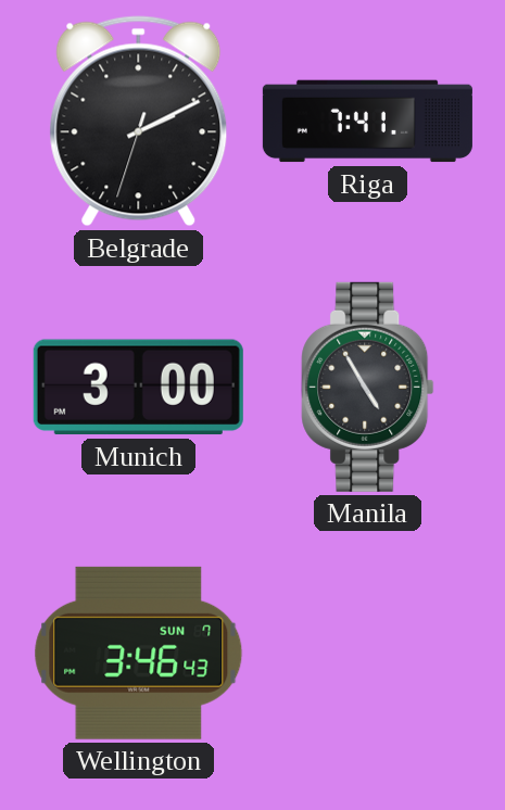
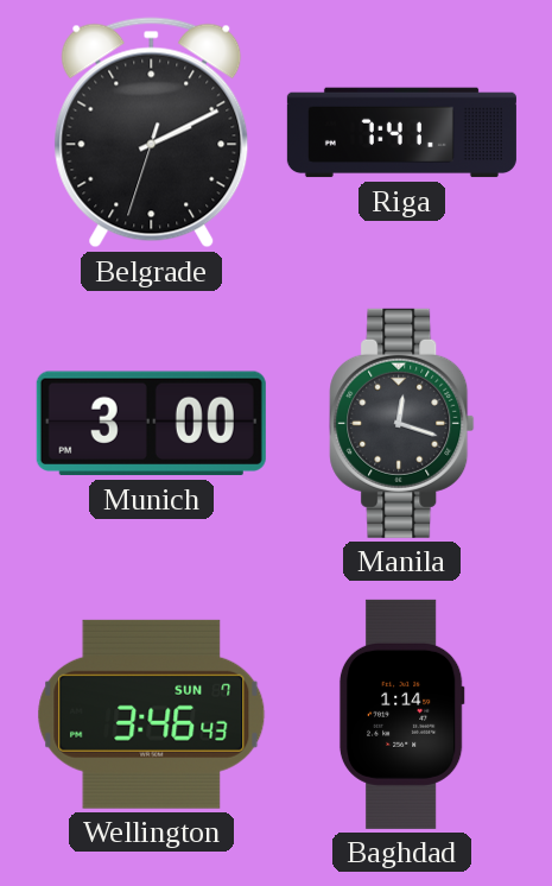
Manila: 4:55 -> 12:18 (402, 423)
Baghdad: none -> 1:14 (401, 714)
